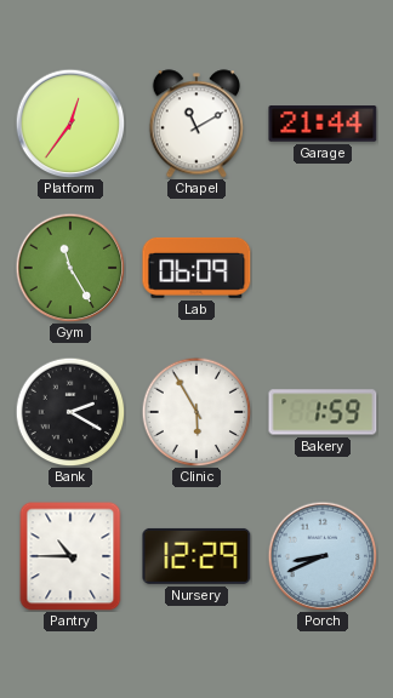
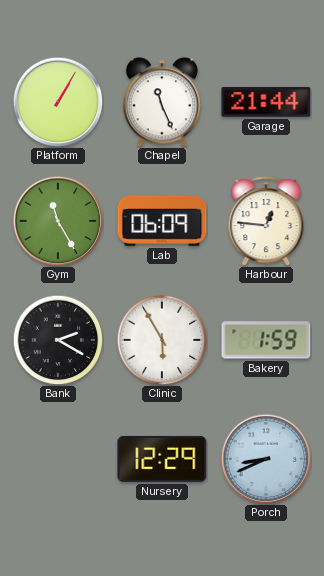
Platform: 12:36 -> 1:05 (58, 102)
Chapel: 11:10 -> 11:26 (161, 102)
Harbour: none -> 12:46 (266, 221)
Pantry: 10:45 -> none (70, 556)
